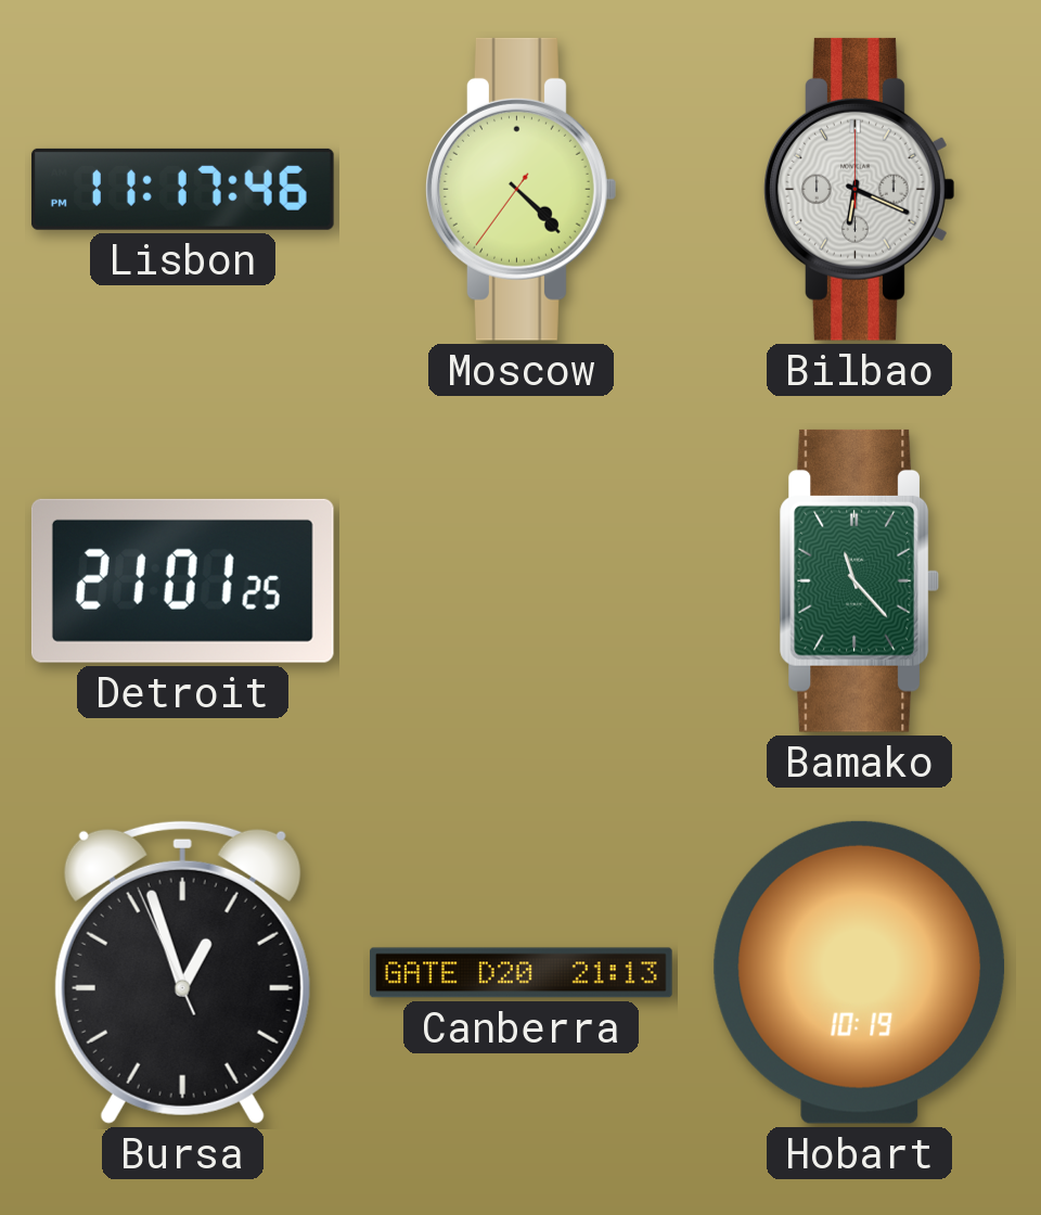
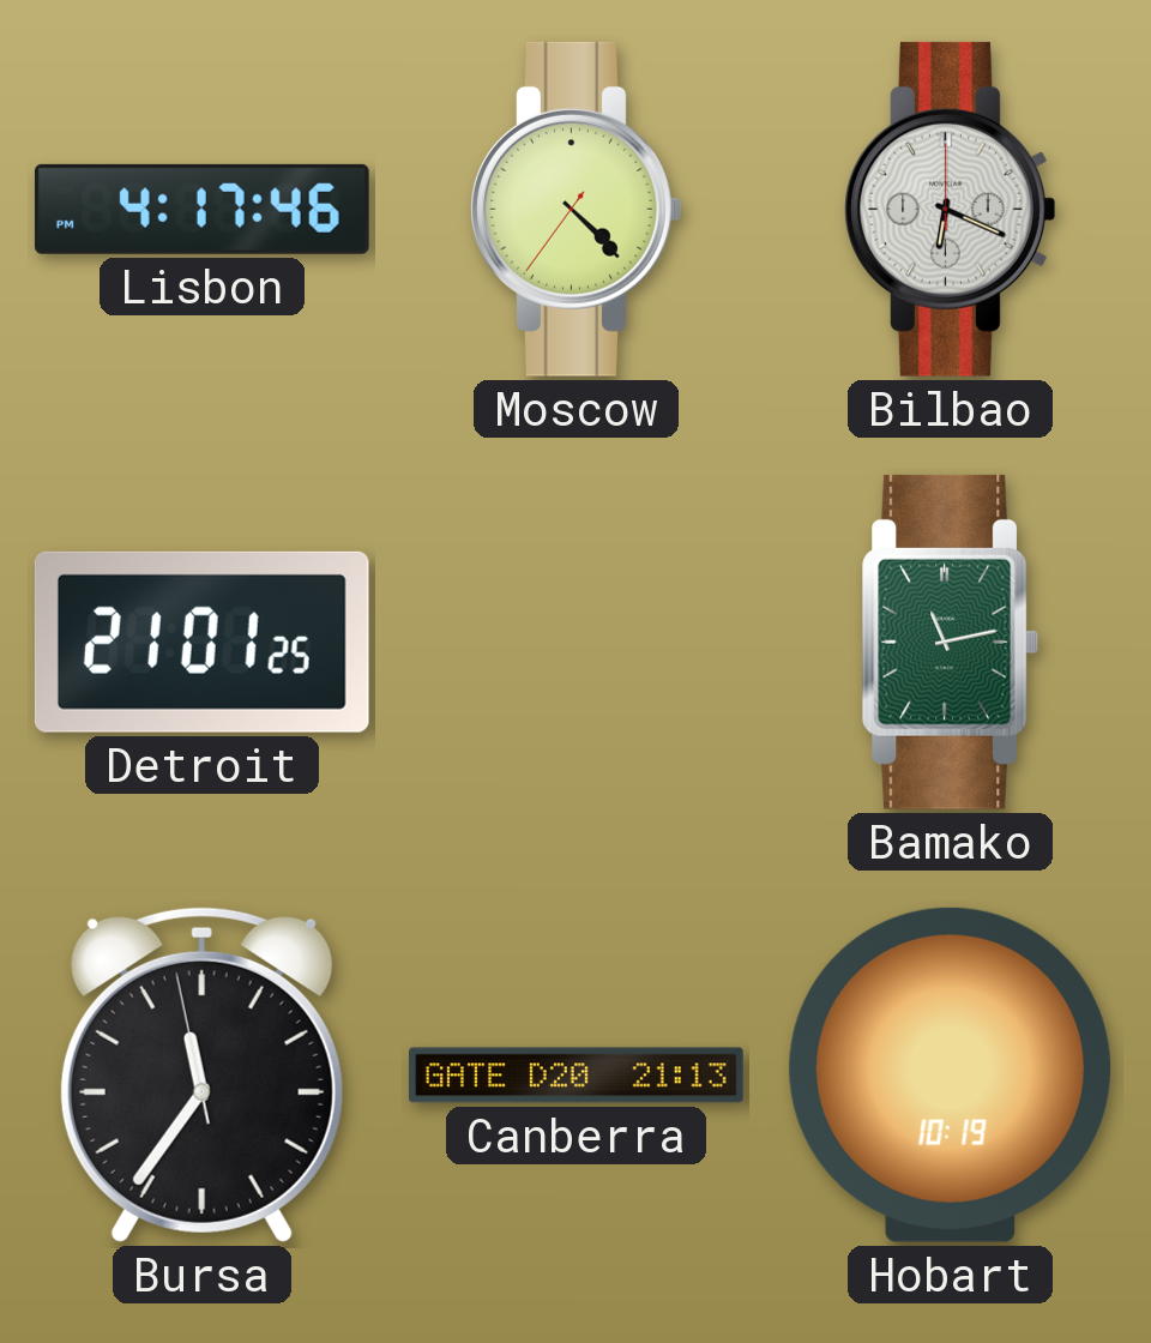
Lisbon: 11:17 -> 4:17 (201, 209)
Bamako: 11:23 -> 11:13 (950, 642)
Bursa: 12:56 -> 11:35 (201, 1074)
